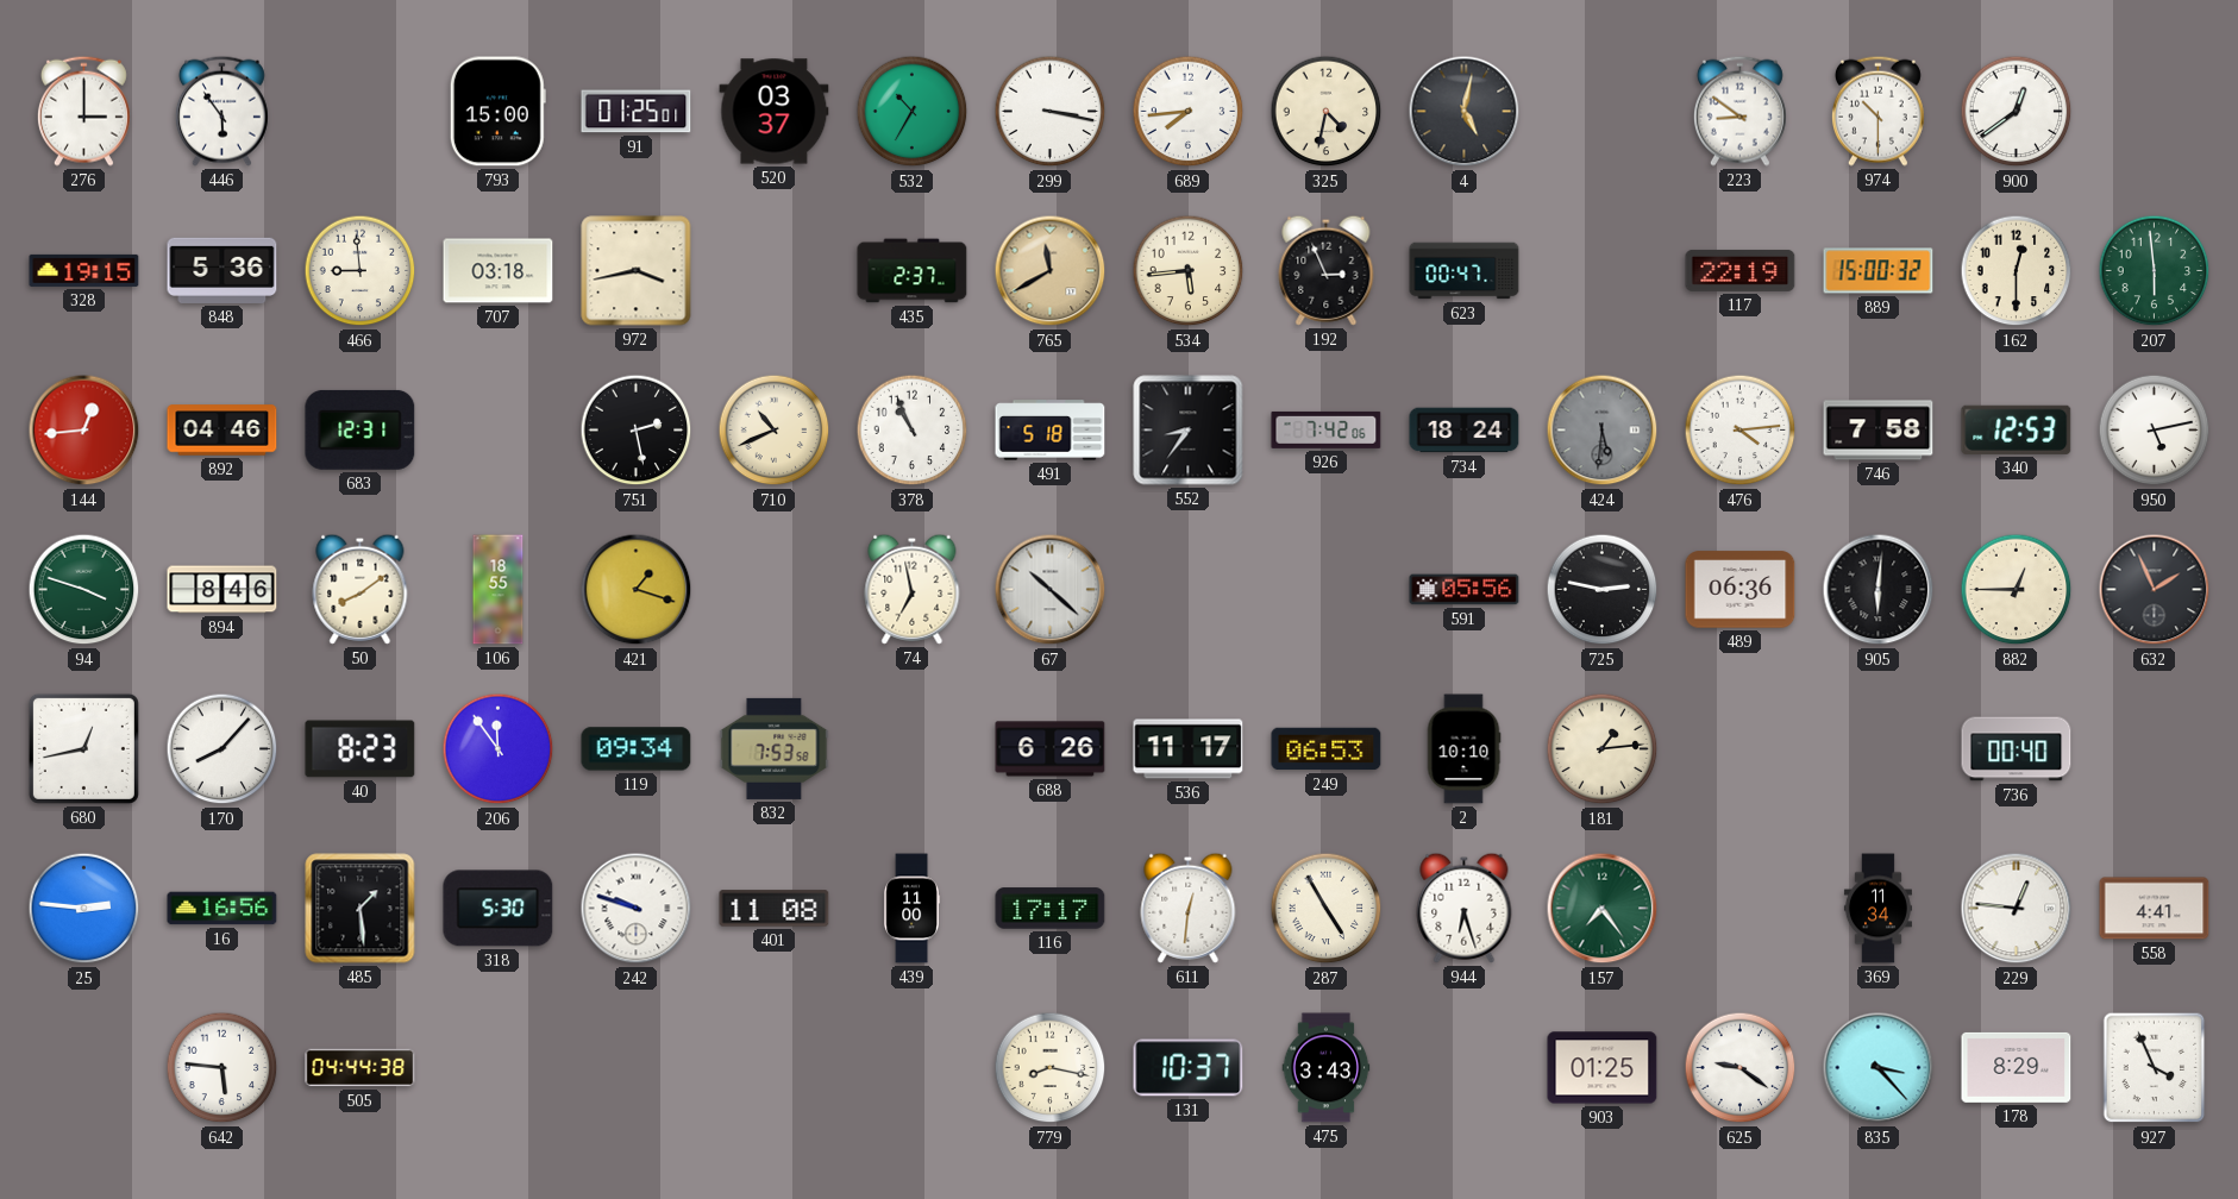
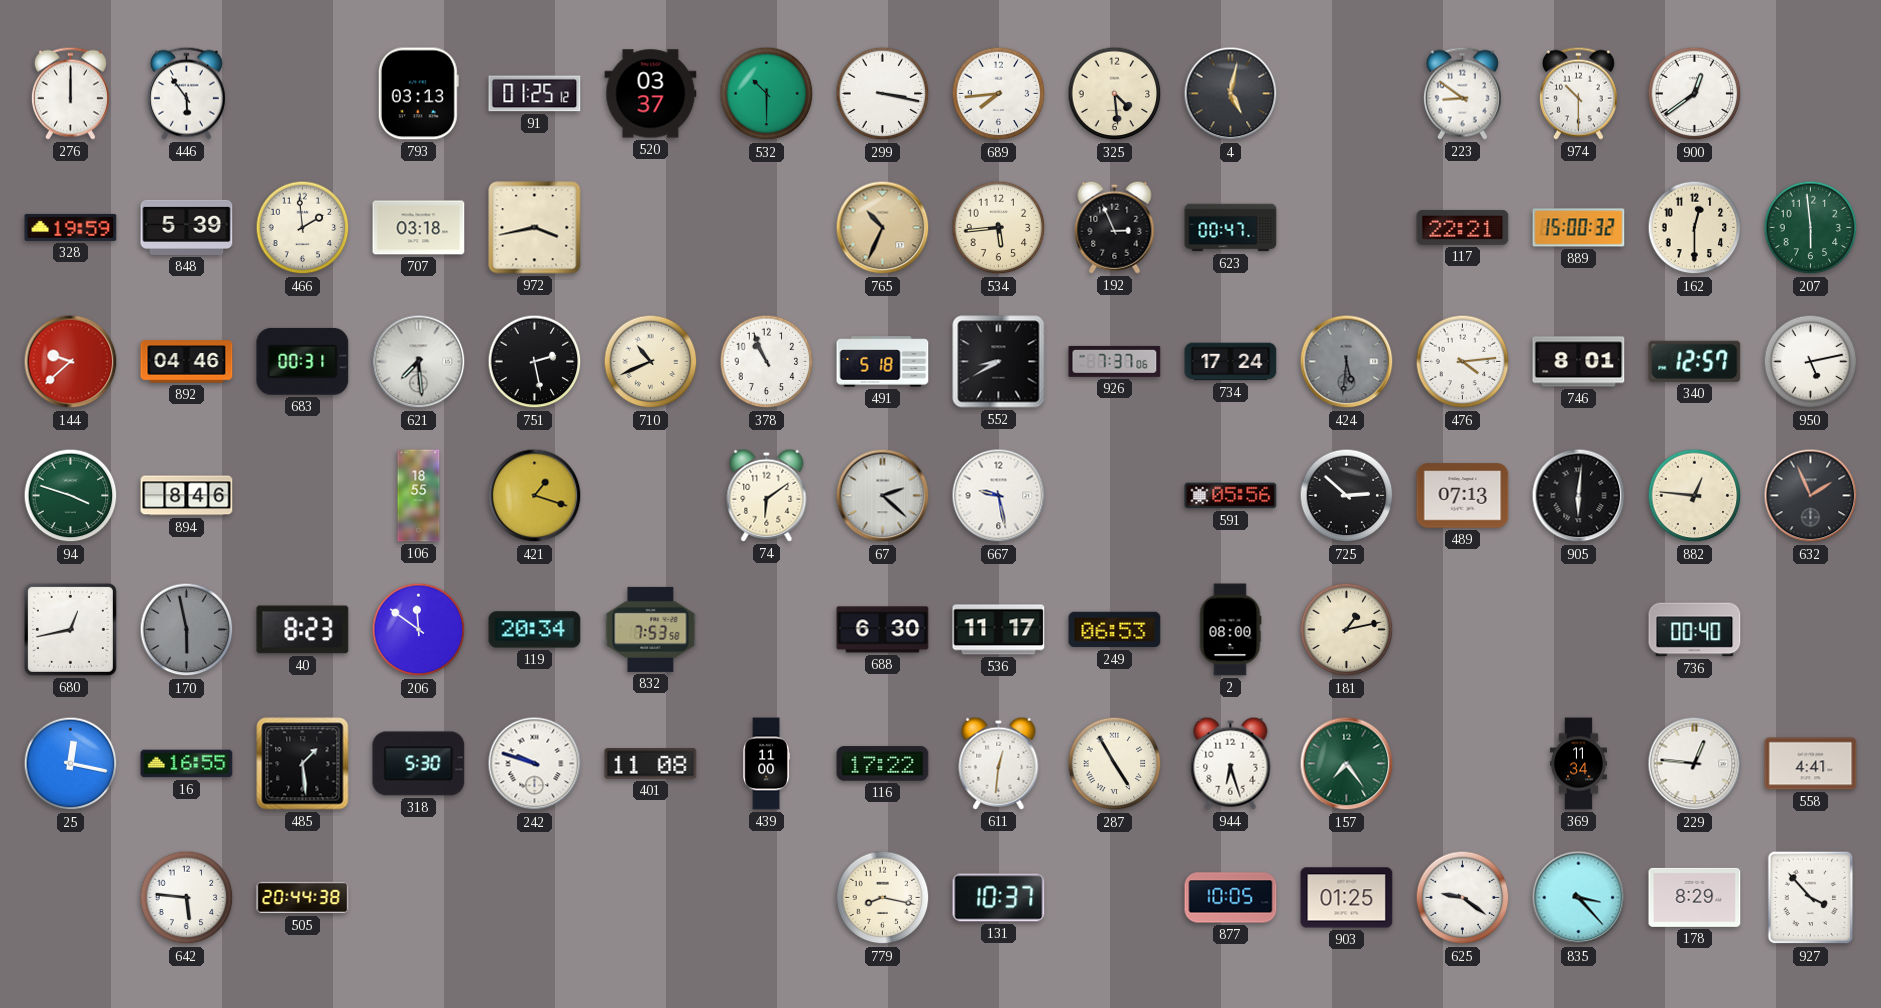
276: 3:00 -> 12:00 (70, 93)
793: 15:00 -> 03:13 (418, 94)
91: 01:25:01 -> 01:25:12 (535, 94)
532: 10:35 -> 10:30 (767, 94)
325: 4:32 -> 4:29 (1115, 94)
328: 19:15 -> 19:59 (71, 227)
848: 5:36 -> 5:39 (187, 227)
466: 8:59 -> 1:59 (303, 228)
435: 2:37 -> none (913, 271)
765: 11:40 -> 10:34 (883, 228)
117: 22:19 -> 22:21 (1463, 227)
144: 12:44 -> 9:38 (71, 362)
683: 12:31 -> 00:31 (303, 361)
621: none -> 7:29 (419, 362)
552: 8:36 -> 8:40 (999, 362)
926: 7:42 -> 7:37 (1115, 361)
734: 18:24 -> 17:24 (1231, 362)
746: 7:58 -> 8:01 (1579, 362)
340: 12:53 -> 12:57 (1695, 361)
50: 8:09 -> none (361, 589)
74: 6:58 -> 6:09 (767, 495)
67: 10:22 -> 2:22 (883, 496)
667: none -> 9:28 (999, 496)
725: 2:47 -> 2:52 (1347, 496)
489: 06:36 -> 07:13 (1463, 496)
882: 12:45 -> 12:46 (1695, 496)
170: 8:07 -> 5:58 (187, 630)
170 dial: white -> grey (187, 630)
206: 11:54 -> 11:51 (419, 630)
119: 09:34 -> 20:34 (535, 630)
688: 6:26 -> 6:30 (883, 630)
2: 10:10 -> 08:00 (1230, 630)
181: 1:14 -> 1:13 (1347, 630)
25: 2:46 -> 12:17 (71, 764)
16: 16:56 -> 16:55 (187, 764)
116: 17:17 -> 17:22 (883, 764)
505: 04:44 -> 20:44 (303, 898)
475: 3:43 -> none (1327, 1068)
877: none -> 10:05 (1231, 898)
927: 3:56 -> 3:53 (1811, 898)
